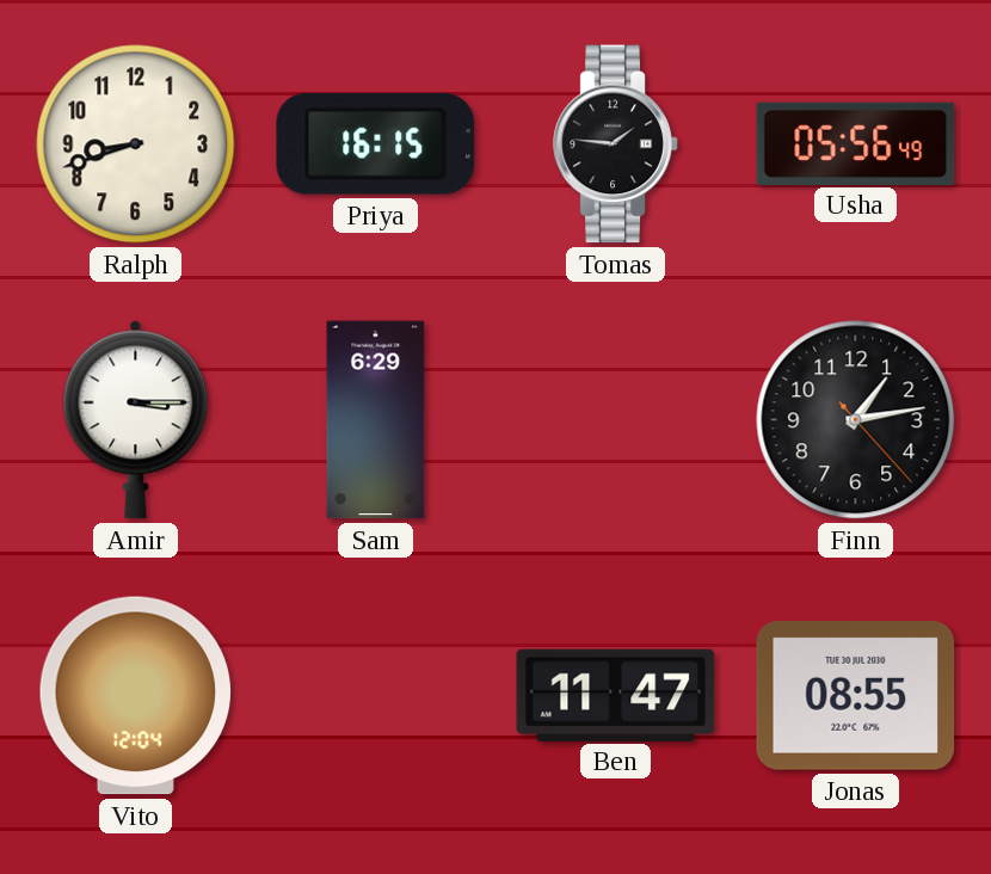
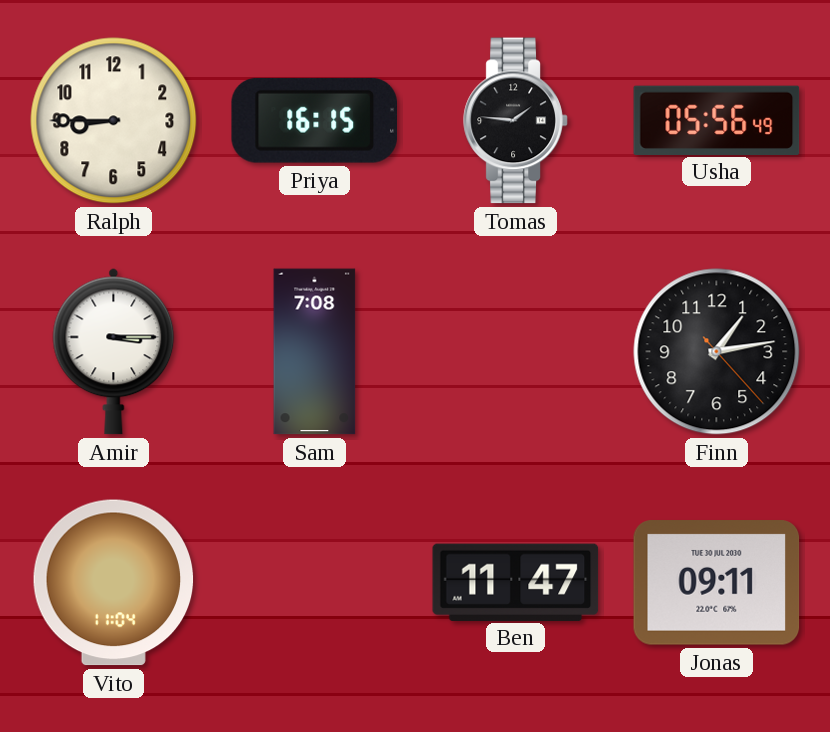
Ralph: 8:42 -> 8:45 (114, 121)
Sam: 6:29 -> 7:08 (315, 352)
Vito: 12:04 -> 11:04 (114, 583)
Jonas: 08:55 -> 09:11 (717, 583)
